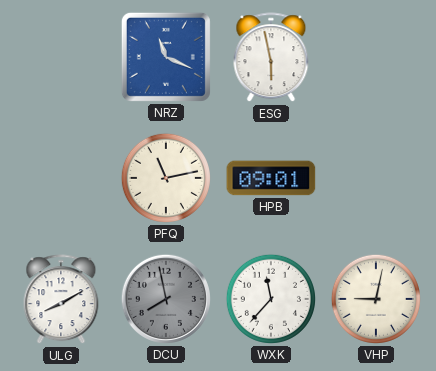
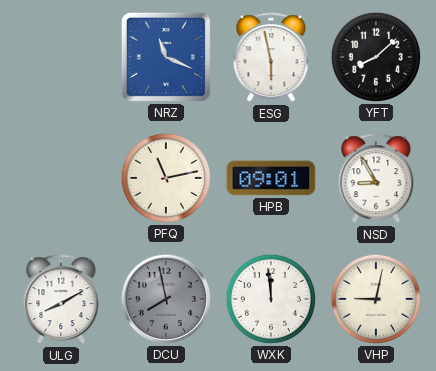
YFT: none -> 8:08 (376, 57)
NSD: none -> 8:55 (376, 179)
WXK: 11:37 -> 11:59 (271, 299)
